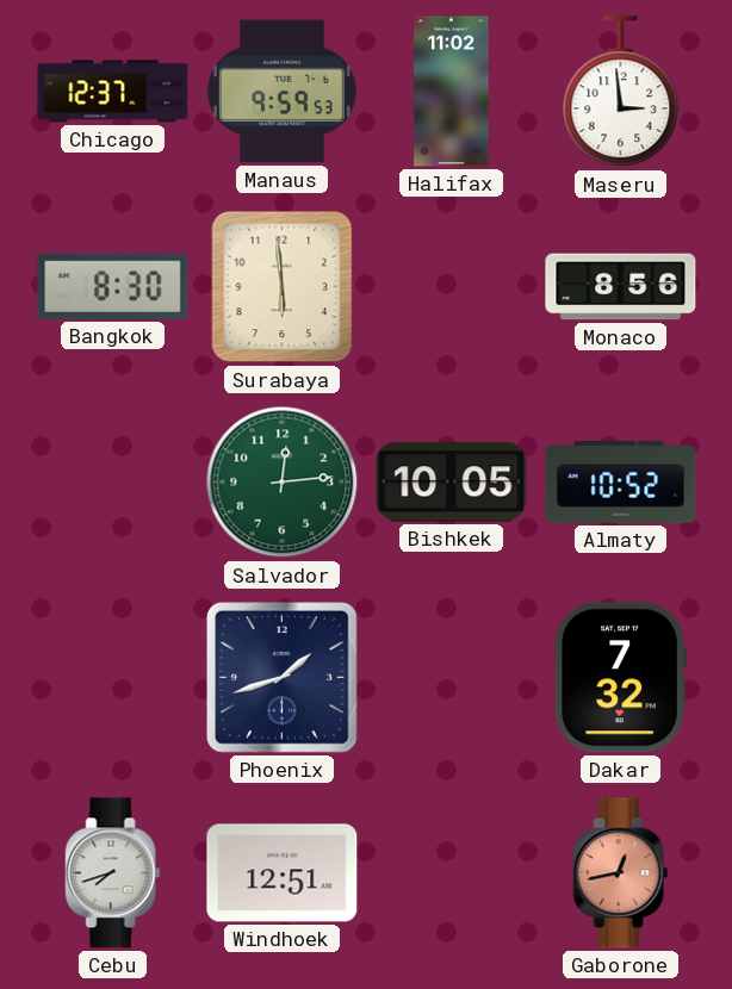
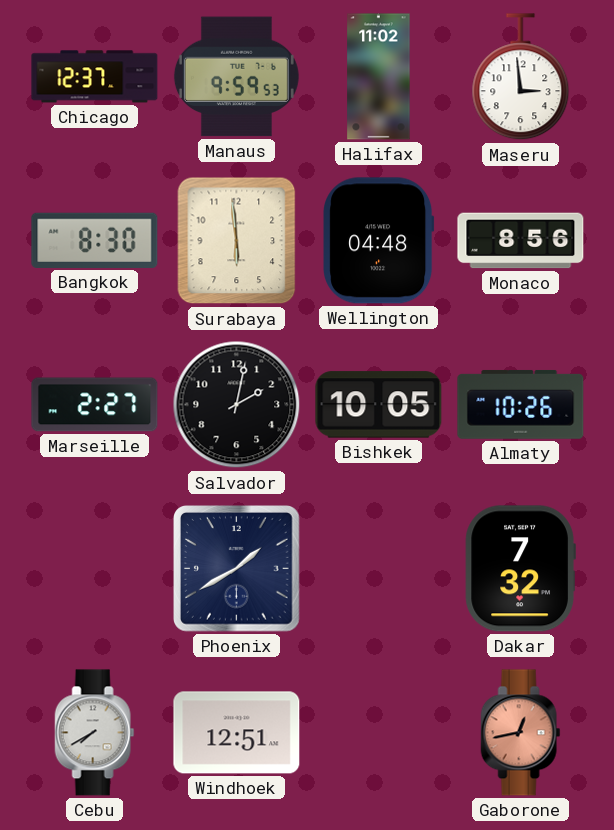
Wellington: none -> 04:48 (379, 241)
Marseille: none -> 2:27 (95, 405)
Salvador: 12:14 -> 2:02 (237, 405)
Salvador dial: green -> black (237, 405)
Almaty: 10:52 -> 10:26 (521, 404)
Phoenix: 1:42 -> 1:40 (237, 569)
Cebu: 7:42 -> 7:40 (95, 733)
